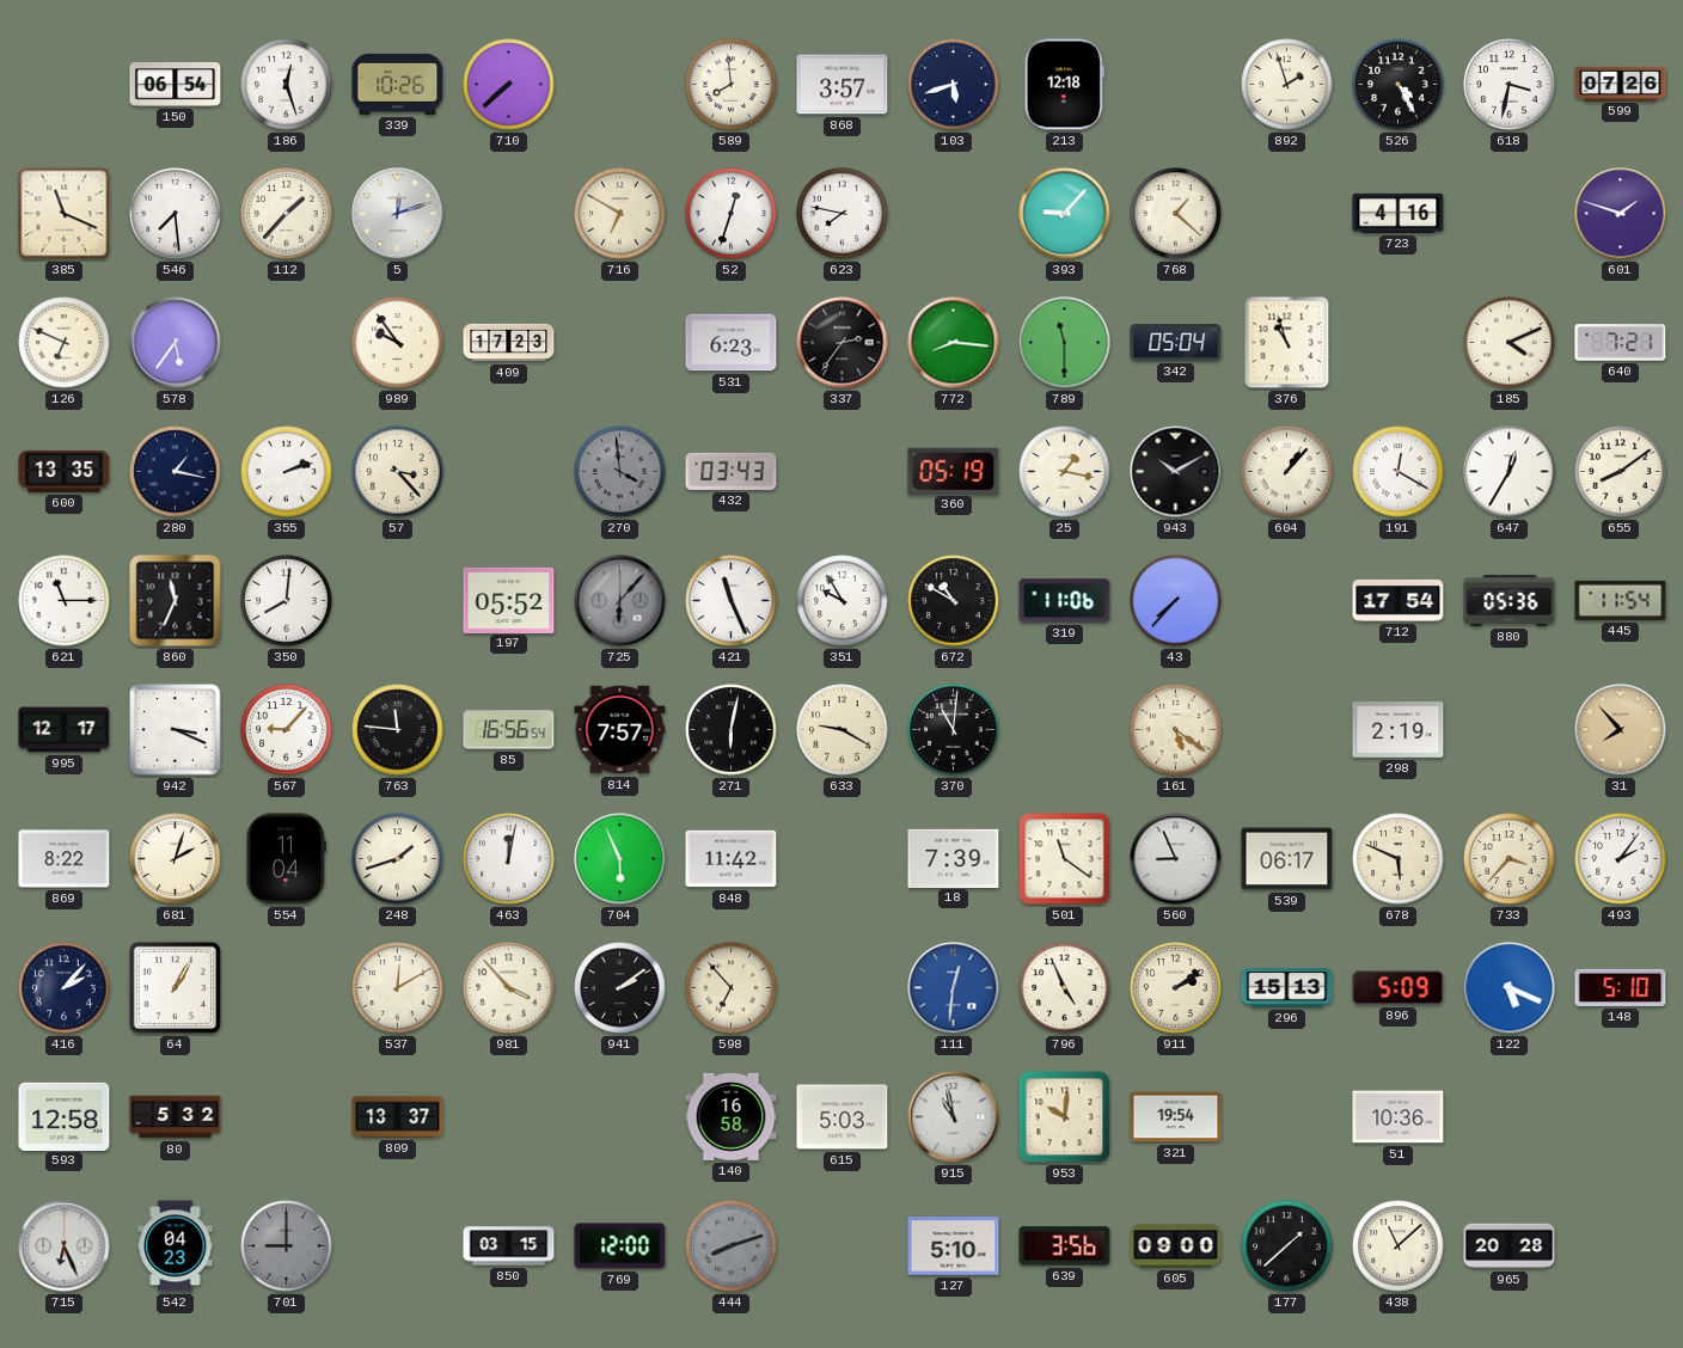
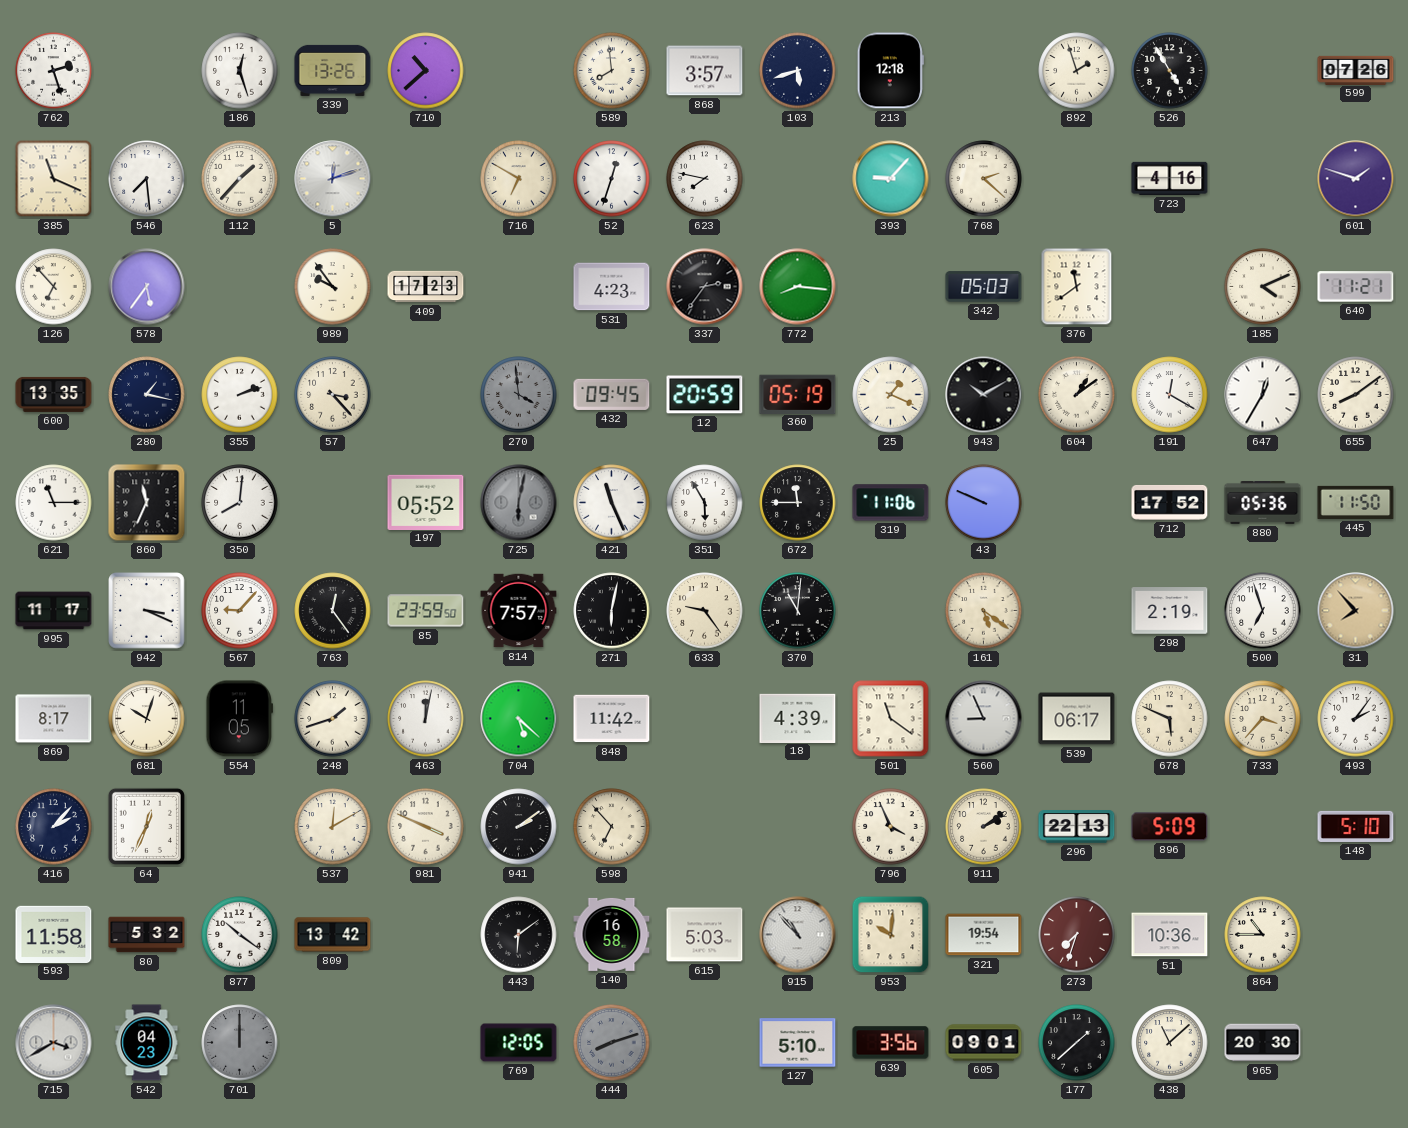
762: none -> 2:27 (54, 71)
150: 06:54 -> none (176, 85)
339: 10:26 -> 13:26 (333, 70)
710: 7:38 -> 10:38 (426, 71)
526: 4:25 -> 4:55 (1170, 71)
618: 3:32 -> none (1510, 85)
768: 1:22 -> 2:22 (984, 179)
126: 6:49 -> 6:53 (54, 287)
531: 6:23 -> 4:23 (612, 287)
789: 11:30 -> none (1065, 343)
342: 05:04 -> 05:03 (984, 287)
376: 10:57 -> 11:39 (1077, 287)
640: 7:21 -> 11:21 (1356, 287)
432: 03:43 -> 09:45 (612, 394)
12: none -> 20:59 (705, 395)
25: 1:17 -> 1:19 (891, 395)
604: 1:07 -> 1:09 (1077, 395)
725: 6:07 -> 6:02 (519, 503)
351: 9:55 -> 5:55 (705, 503)
672: 10:50 -> 11:45 (798, 503)
43: 7:37 -> 9:49 (984, 503)
712: 17:54 -> 17:52 (1170, 502)
445: 11:54 -> 11:50 (1356, 502)
995: 12:17 -> 11:17 (54, 611)
763: 11:46 -> 12:24 (333, 611)
85: 16:56 -> 23:59 (426, 611)
633: 9:20 -> 9:24 (705, 611)
500: none -> 6:57 (1263, 611)
869: 8:22 -> 8:17 (54, 719)
681: 2:03 -> 10:03 (147, 719)
554: 11:04 -> 11:05 (239, 719)
704: 5:56 -> 5:22 (519, 719)
18: 7:39 -> 4:39 (798, 718)
64: 1:05 -> 12:34 (146, 826)
981: 3:53 -> 3:49 (426, 827)
111: 12:31 -> none (954, 988)
796: 4:56 -> 3:56 (891, 827)
296: 15:13 -> 22:13 (1077, 827)
122: 5:19 -> none (1510, 988)
593: 12:58 -> 11:58 (54, 934)
877: none -> 10:21 (240, 935)
809: 13:37 -> 13:42 (333, 935)
443: none -> 6:09 (519, 935)
915: 10:58 -> 10:53 (798, 935)
273: none -> 7:33 (1077, 935)
864: none -> 10:45 (1263, 935)
715: 6:26 -> 3:40 (54, 1043)
701: 9:00 -> 12:00 (240, 1043)
850: 03:15 -> none (509, 1246)
769: 12:00 -> 12:05 (519, 1043)
605: 09:00 -> 09:01 (984, 1043)
965: 20:28 -> 20:30 (1263, 1043)
